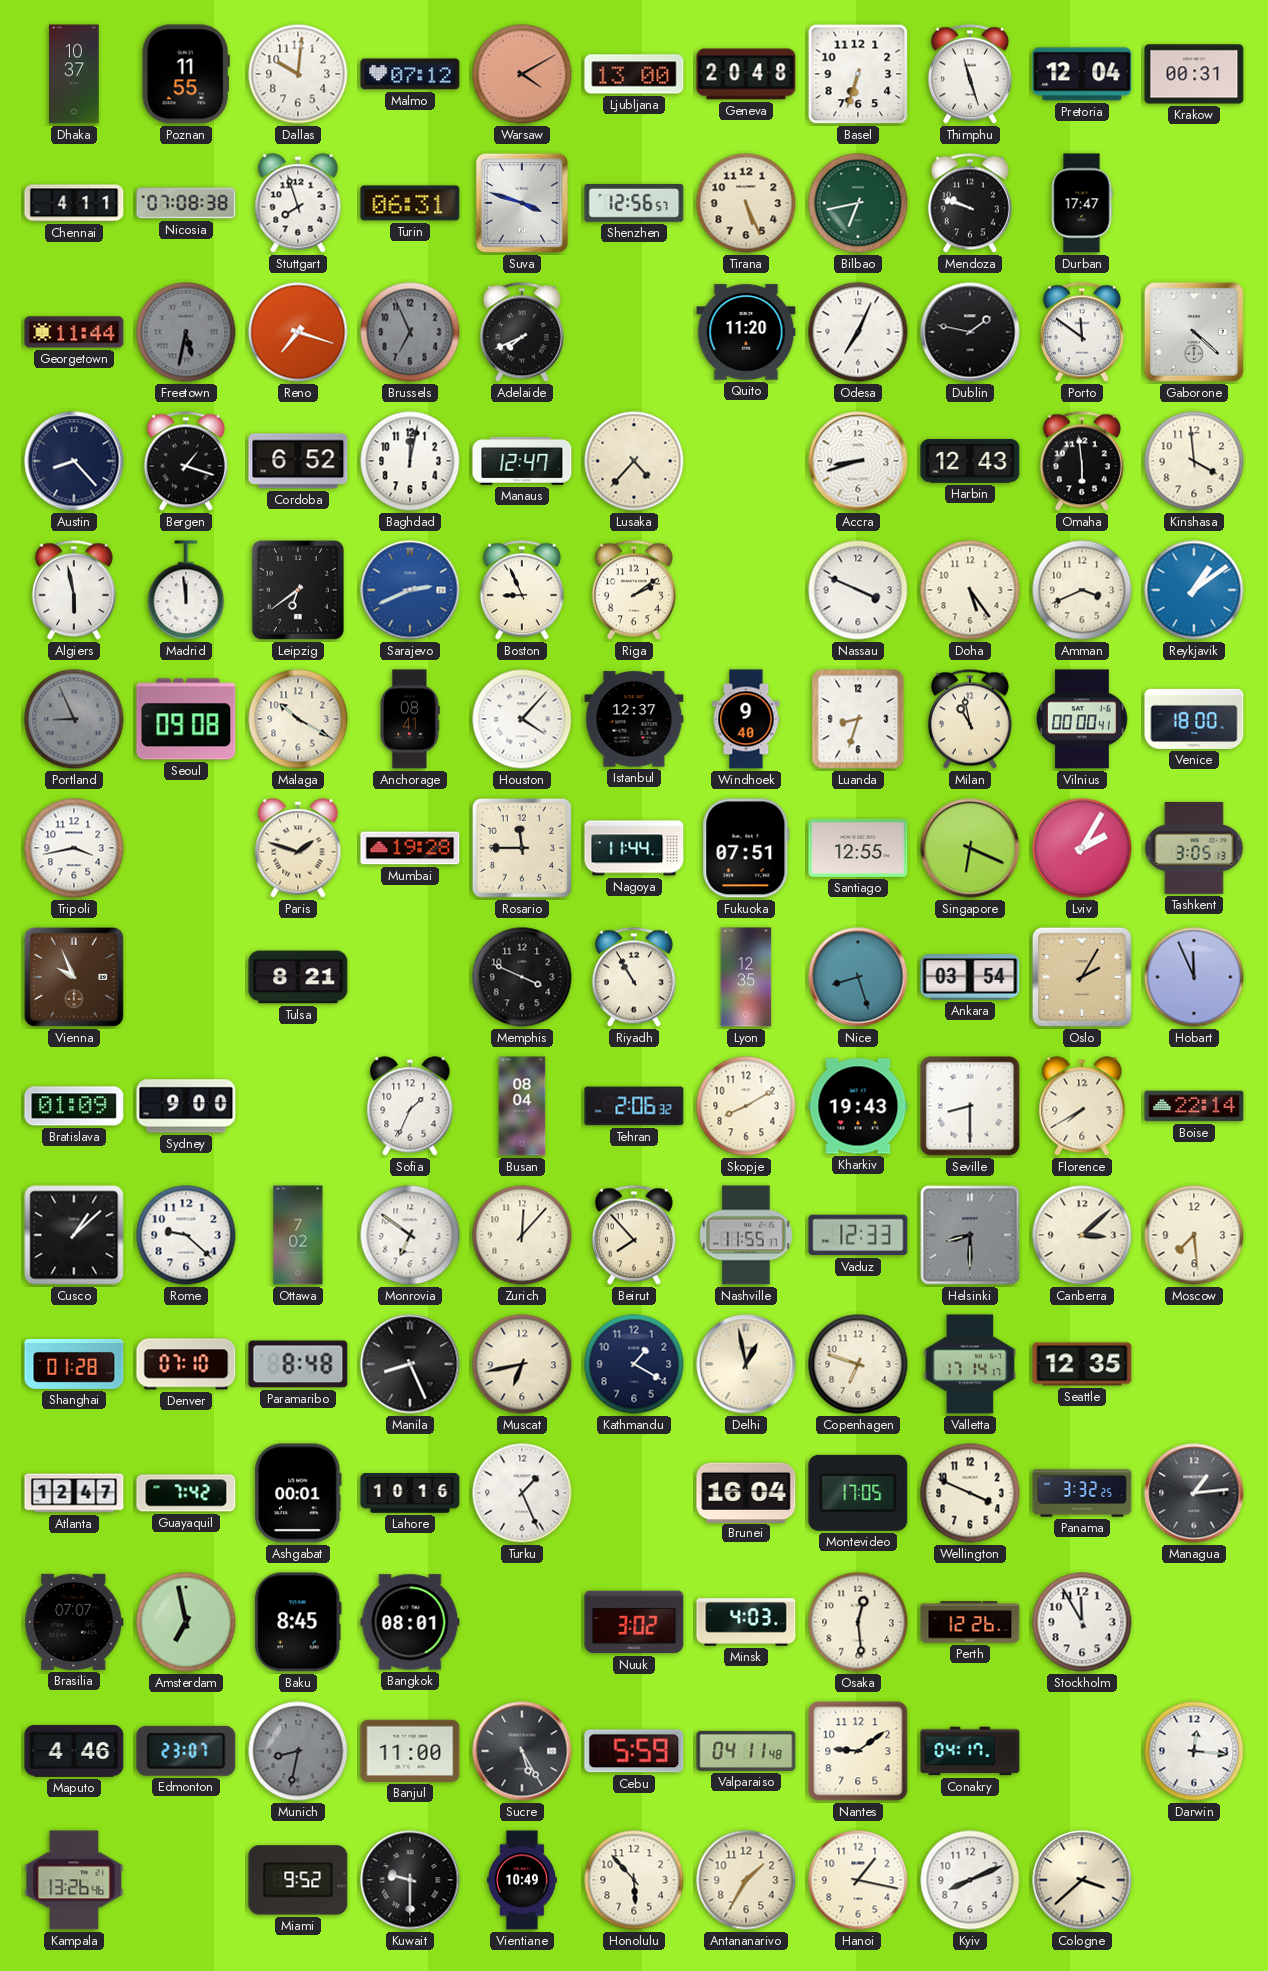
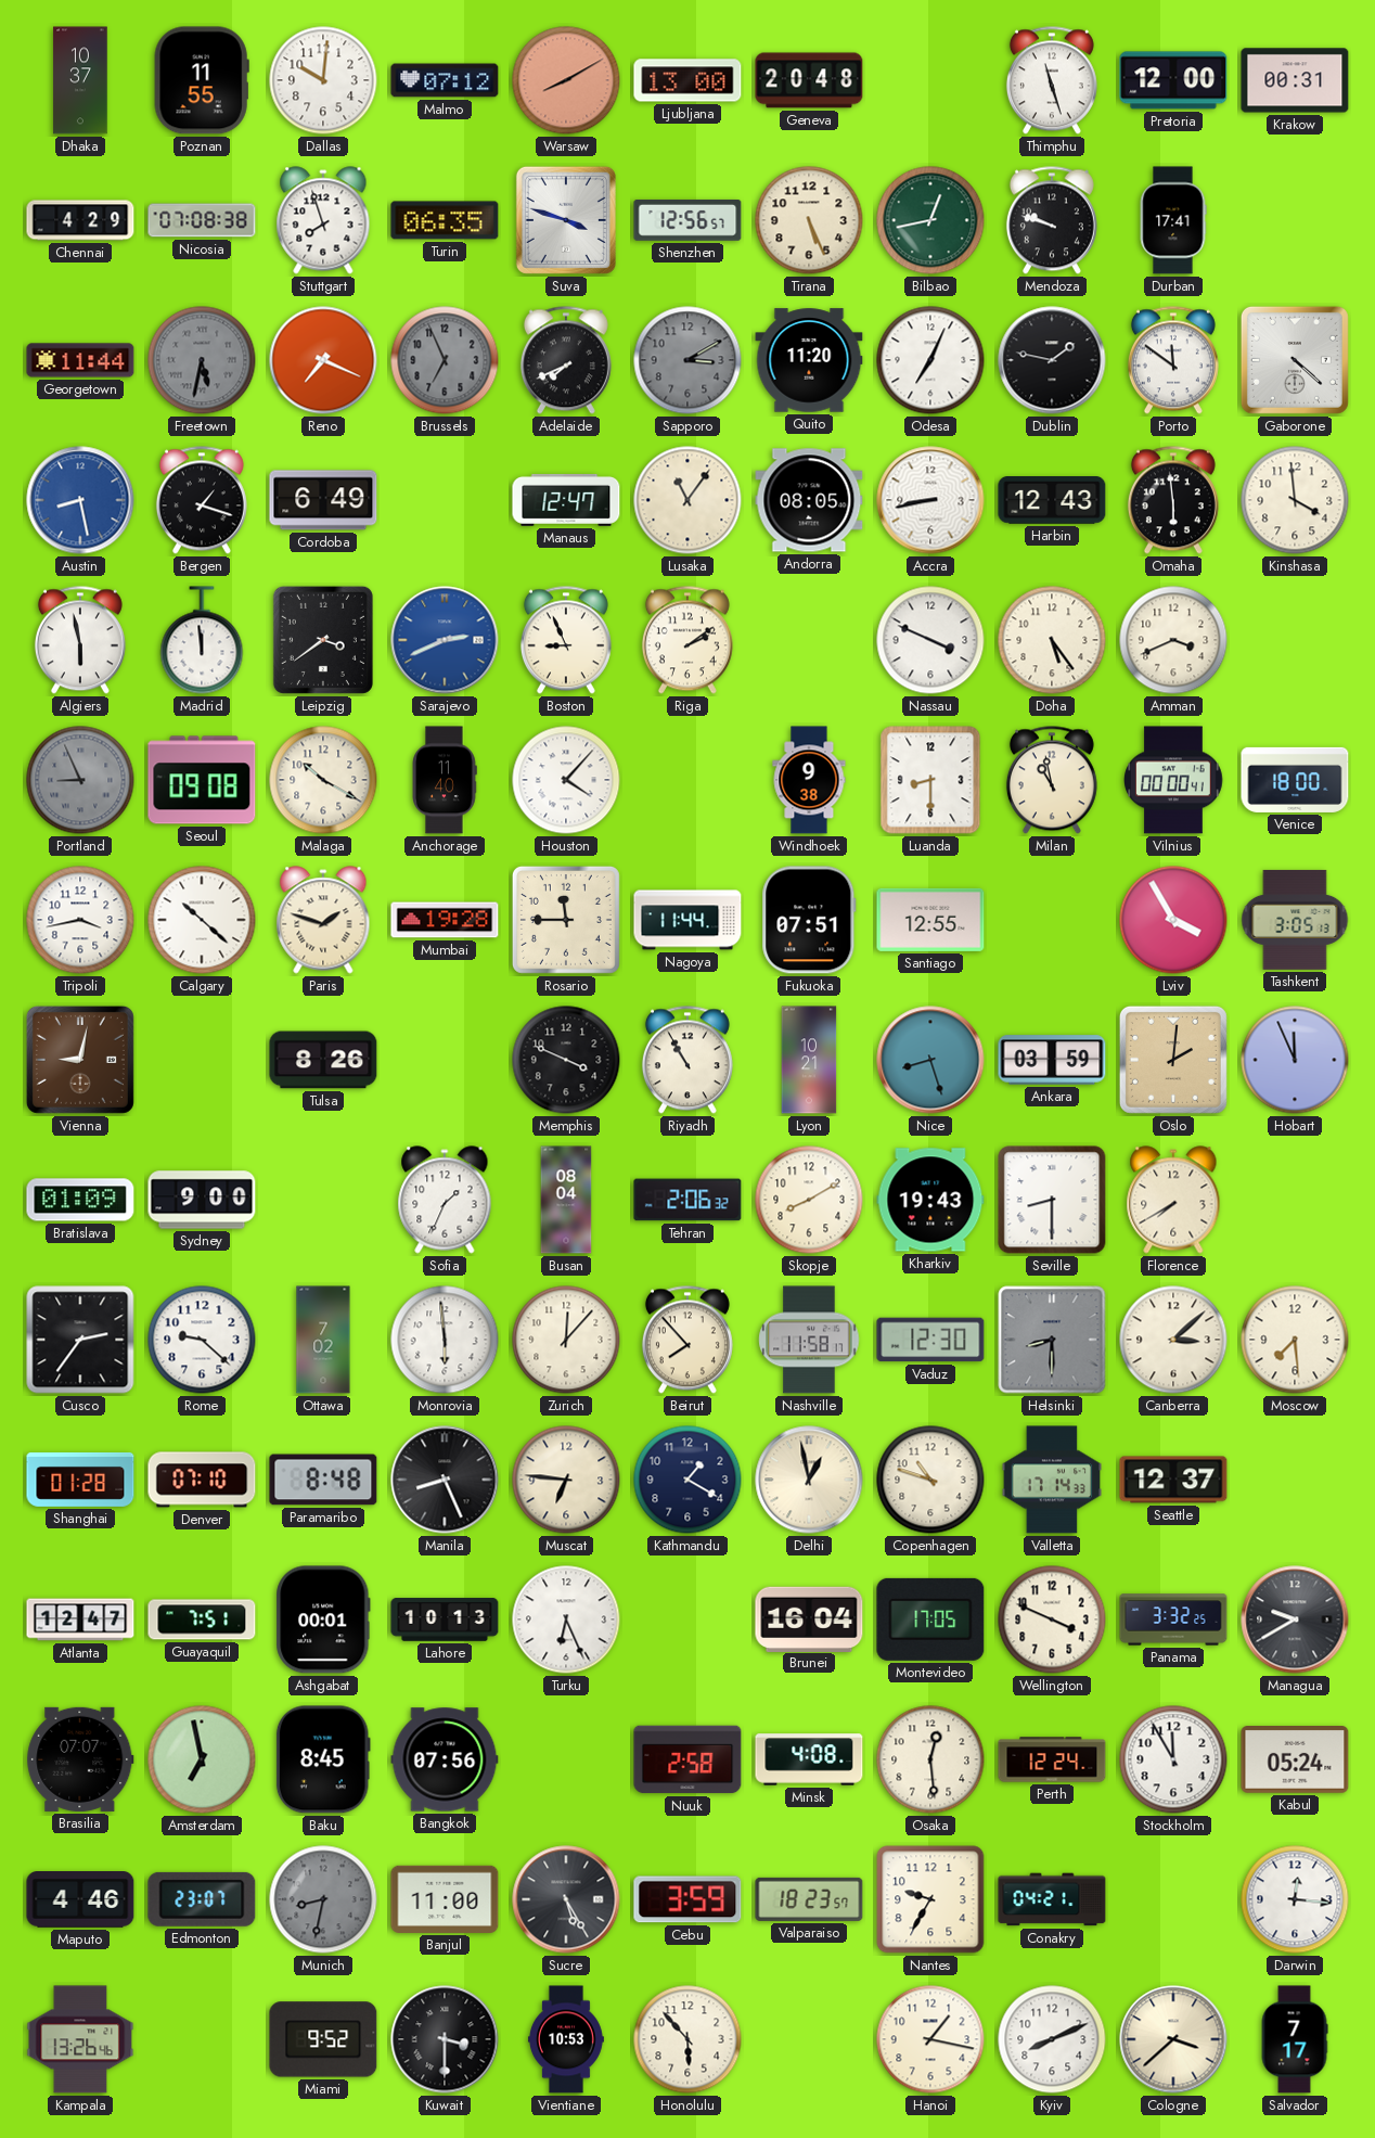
Warsaw: 4:10 -> 8:10 (566, 80)
Basel: 6:33 -> none (858, 74)
Pretoria: 12:04 -> 12:00 (1173, 80)
Chennai: 4:11 -> 4:29 (80, 220)
Turin: 06:31 -> 06:35 (445, 220)
Bilbao: 6:43 -> 12:43 (930, 220)
Durban: 17:47 -> 17:41 (1173, 220)
Reno: 7:18 -> 7:19 (323, 360)
Sapporo: none -> 3:10 (687, 360)
Austin: 8:23 -> 8:28 (80, 500)
Austin dial: navy -> blue (80, 500)
Cordoba: 6:52 -> 6:49 (323, 500)
Baghdad: 12:02 -> none (410, 461)
Lusaka: 4:37 -> 11:06 (687, 500)
Andorra: none -> 08:05 (809, 500)
Accra: 8:42 -> 8:43 (930, 500)
Leipzig: 6:39 -> 3:39 (323, 640)
Reykjavik: 1:09 -> none (1194, 590)
Anchorage: 08:41 -> 11:40 (445, 780)
Istanbul: 12:37 -> none (634, 719)
Windhoek: 9:40 -> 9:38 (809, 780)
Luanda: 8:33 -> 8:30 (930, 780)
Calgary: none -> 10:22 (202, 920)
Singapore: 6:19 -> none (970, 848)
Lviv: 2:05 -> 3:55 (1173, 920)
Vienna: 9:56 -> 9:02 (80, 1060)
Tulsa: 8:21 -> 8:26 (323, 1060)
Lyon: 12:35 -> 10:21 (809, 1060)
Ankara: 03:54 -> 03:59 (1052, 1060)
Oslo: 2:05 -> 2:01 (1173, 1060)
Boise: 22:14 -> none (1194, 1106)
Cusco: 1:08 -> 2:36 (80, 1340)
Monrovia: 6:51 -> 5:59 (445, 1340)
Nashville: 11:55 -> 11:58 (809, 1340)
Vaduz: 12:33 -> 12:30 (930, 1340)
Muscat: 6:43 -> 6:46 (566, 1480)
Copenhagen: 6:48 -> 10:48 (930, 1480)
Valletta: 17:14:17 -> 17:14:33 (1051, 1480)
Seattle: 12:35 -> 12:37 (1173, 1480)
Guayaquil: 7:42 -> 7:51 (202, 1619)
Lahore: 10:16 -> 10:13 (445, 1619)
Turku: 1:26 -> 6:26 (566, 1619)
Managua: 1:14 -> 9:40 (1295, 1619)
Bangkok: 08:01 -> 07:56 (445, 1759)
Nuuk: 3:02 -> 2:58 (687, 1759)
Minsk: 4:03 -> 4:08 (809, 1759)
Perth: 12:26 -> 12:24 (1052, 1759)
Kabul: none -> 05:24 (1295, 1761)
Cebu: 5:59 -> 3:59 (687, 1899)
Valparaiso: 04:11 -> 18:23 (809, 1899)
Nantes: 9:09 -> 9:35 (930, 1899)
Conakry: 04:17 -> 04:21 (1052, 1899)
Kuwait: 9:30 -> 3:30 (445, 2039)
Vientiane: 10:49 -> 10:53 (566, 2039)
Antananarivo: 1:35 -> none (746, 1880)
Salvador: none -> 7:17 (1295, 2039)
